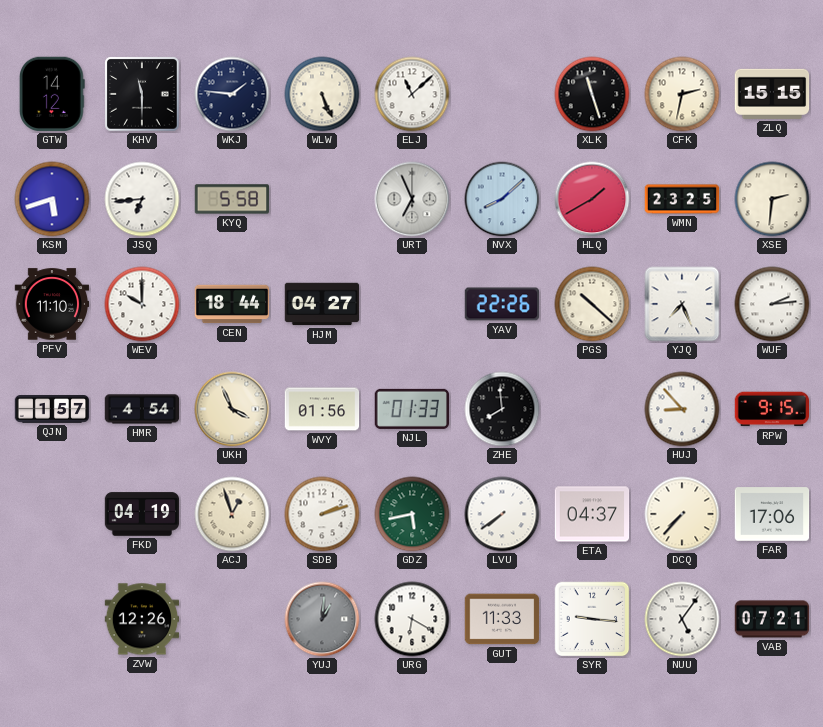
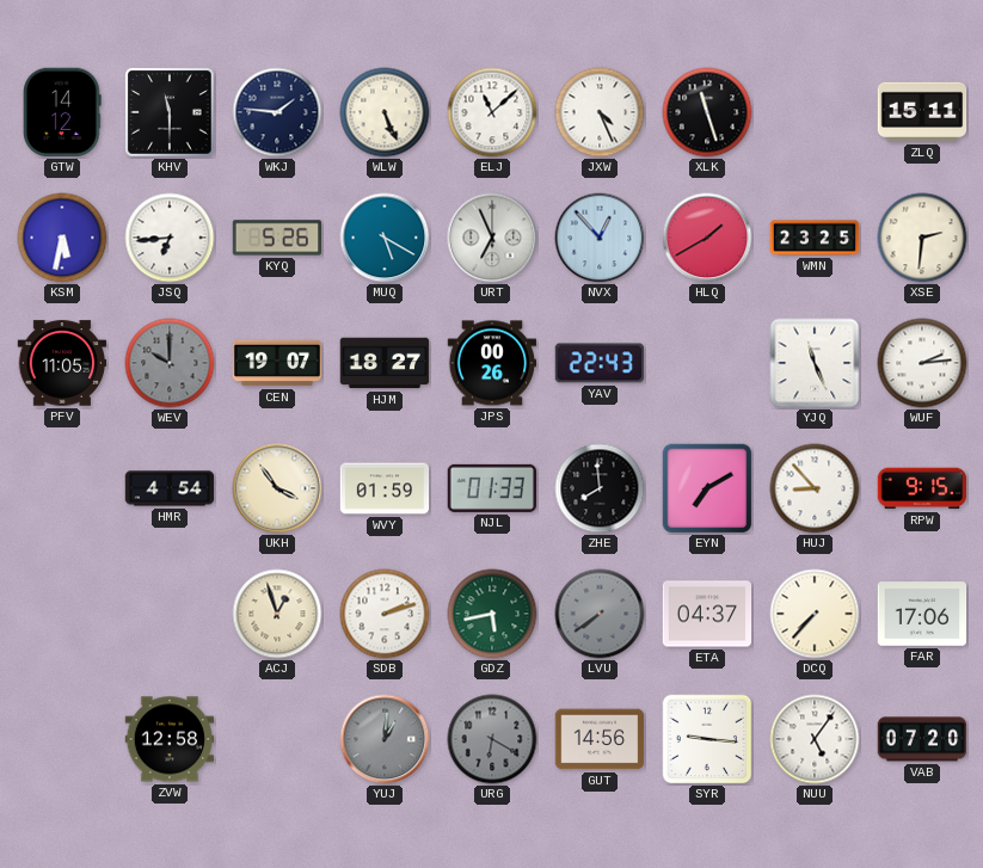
JXW: none -> 4:26 (600, 112)
CFK: 2:32 -> none (682, 94)
ZLQ: 15:15 -> 15:11 (922, 112)
KSM: 5:42 -> 5:32 (62, 238)
KYQ: 5:58 -> 5:26 (277, 238)
MUQ: none -> 5:20 (385, 238)
NVX: 8:08 -> 12:53 (600, 238)
PFV: 11:10 -> 11:05 (62, 363)
WEV dial: white -> grey (170, 363)
CEN: 18:44 -> 19:07 (277, 363)
HJM: 04:27 -> 18:27 (385, 363)
JPS: none -> 00:26 (492, 363)
YAV: 22:26 -> 22:43 (600, 363)
PGS: 10:22 -> none (592, 304)
YJQ: 7:26 -> 11:26 (815, 363)
QJN: 1:57 -> none (52, 409)
UKH: 3:56 -> 3:54 (277, 488)
WVY: 01:56 -> 01:59 (385, 488)
EYN: none -> 7:10 (707, 488)
FKD: 04:19 -> none (142, 514)
LVU dial: white -> grey (600, 614)
ZVW: 12:26 -> 12:58 (170, 739)
URG dial: white -> grey (492, 739)
GUT: 11:33 -> 14:56 (600, 739)
VAB: 07:21 -> 07:20 (922, 739)
